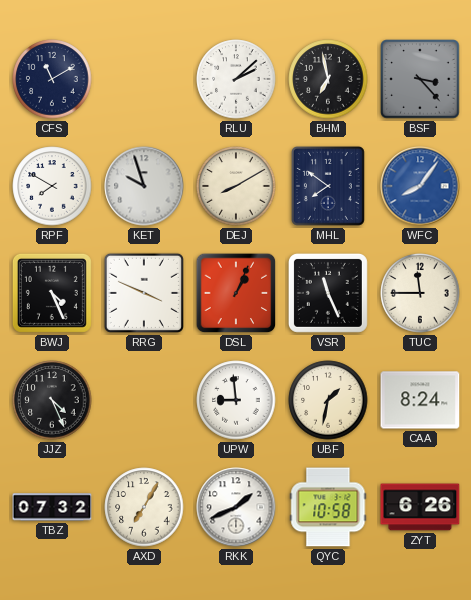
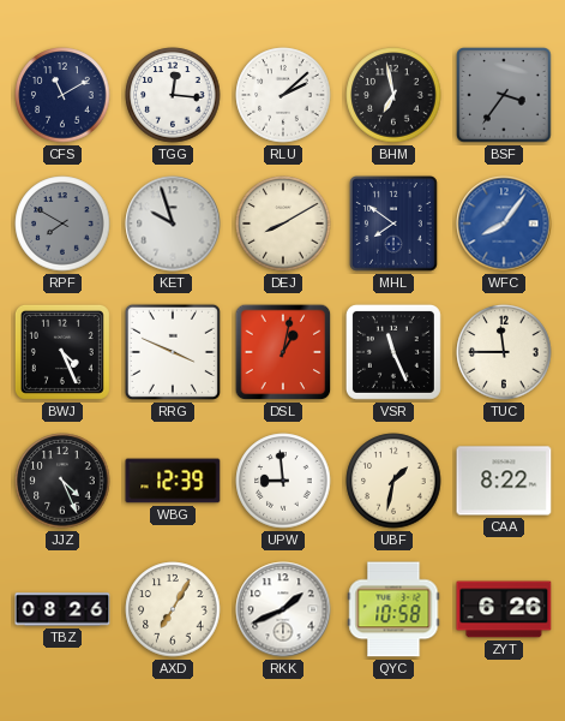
TGG: none -> 12:16 (173, 95)
BSF: 3:23 -> 3:36 (504, 95)
RPF dial: white -> grey (62, 224)
DSL: 1:04 -> 1:02 (283, 352)
WBG: none -> 12:39 (173, 481)
CAA: 8:24 -> 8:22 (504, 481)
TBZ: 07:32 -> 08:26 (62, 609)
